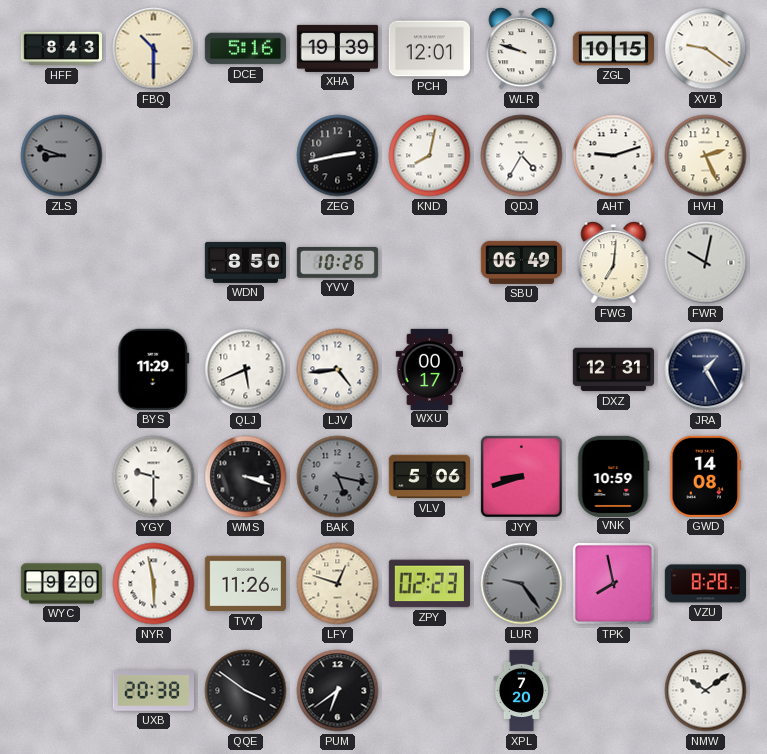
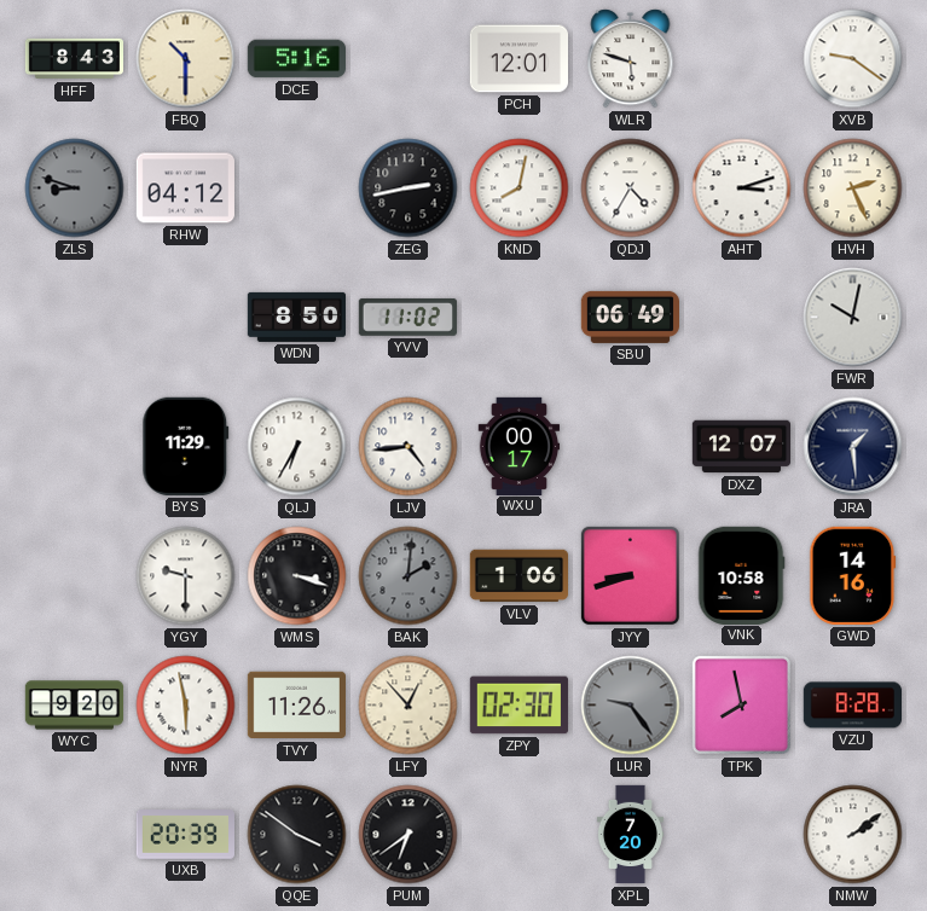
XHA: 19:39 -> none (337, 48)
WLR: 9:48 -> 5:48 (631, 59)
ZGL: 10:15 -> none (613, 49)
RHW: none -> 04:12 (185, 188)
AHT: 9:12 -> 3:12 (742, 188)
YVV: 10:26 -> 11:02 (407, 317)
FWG: 7:01 -> none (614, 263)
QLJ: 5:41 -> 6:35 (297, 447)
DXZ: 12:31 -> 12:07 (741, 447)
JRA: 1:25 -> 1:29 (853, 447)
BAK: 5:17 -> 2:01 (409, 576)
VLV: 5:06 -> 1:06 (518, 576)
VNK: 10:59 -> 10:58 (741, 575)
GWD: 14:08 -> 14:16 (853, 575)
LFY: 12:48 -> 12:53 (409, 706)
ZPY: 02:23 -> 02:30 (518, 706)
UXB: 20:38 -> 20:39 (185, 835)
NMW: 10:09 -> 2:09 (853, 835)
